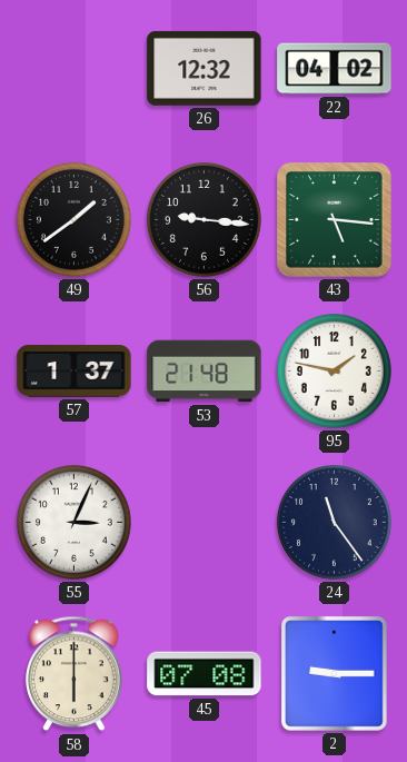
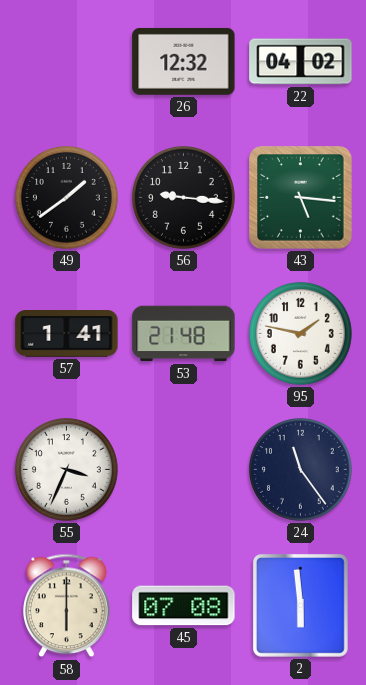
57: 1:37 -> 1:41 (67, 334)
55: 3:04 -> 3:34 (66, 469)
2: 9:15 -> 5:59 (300, 605)
